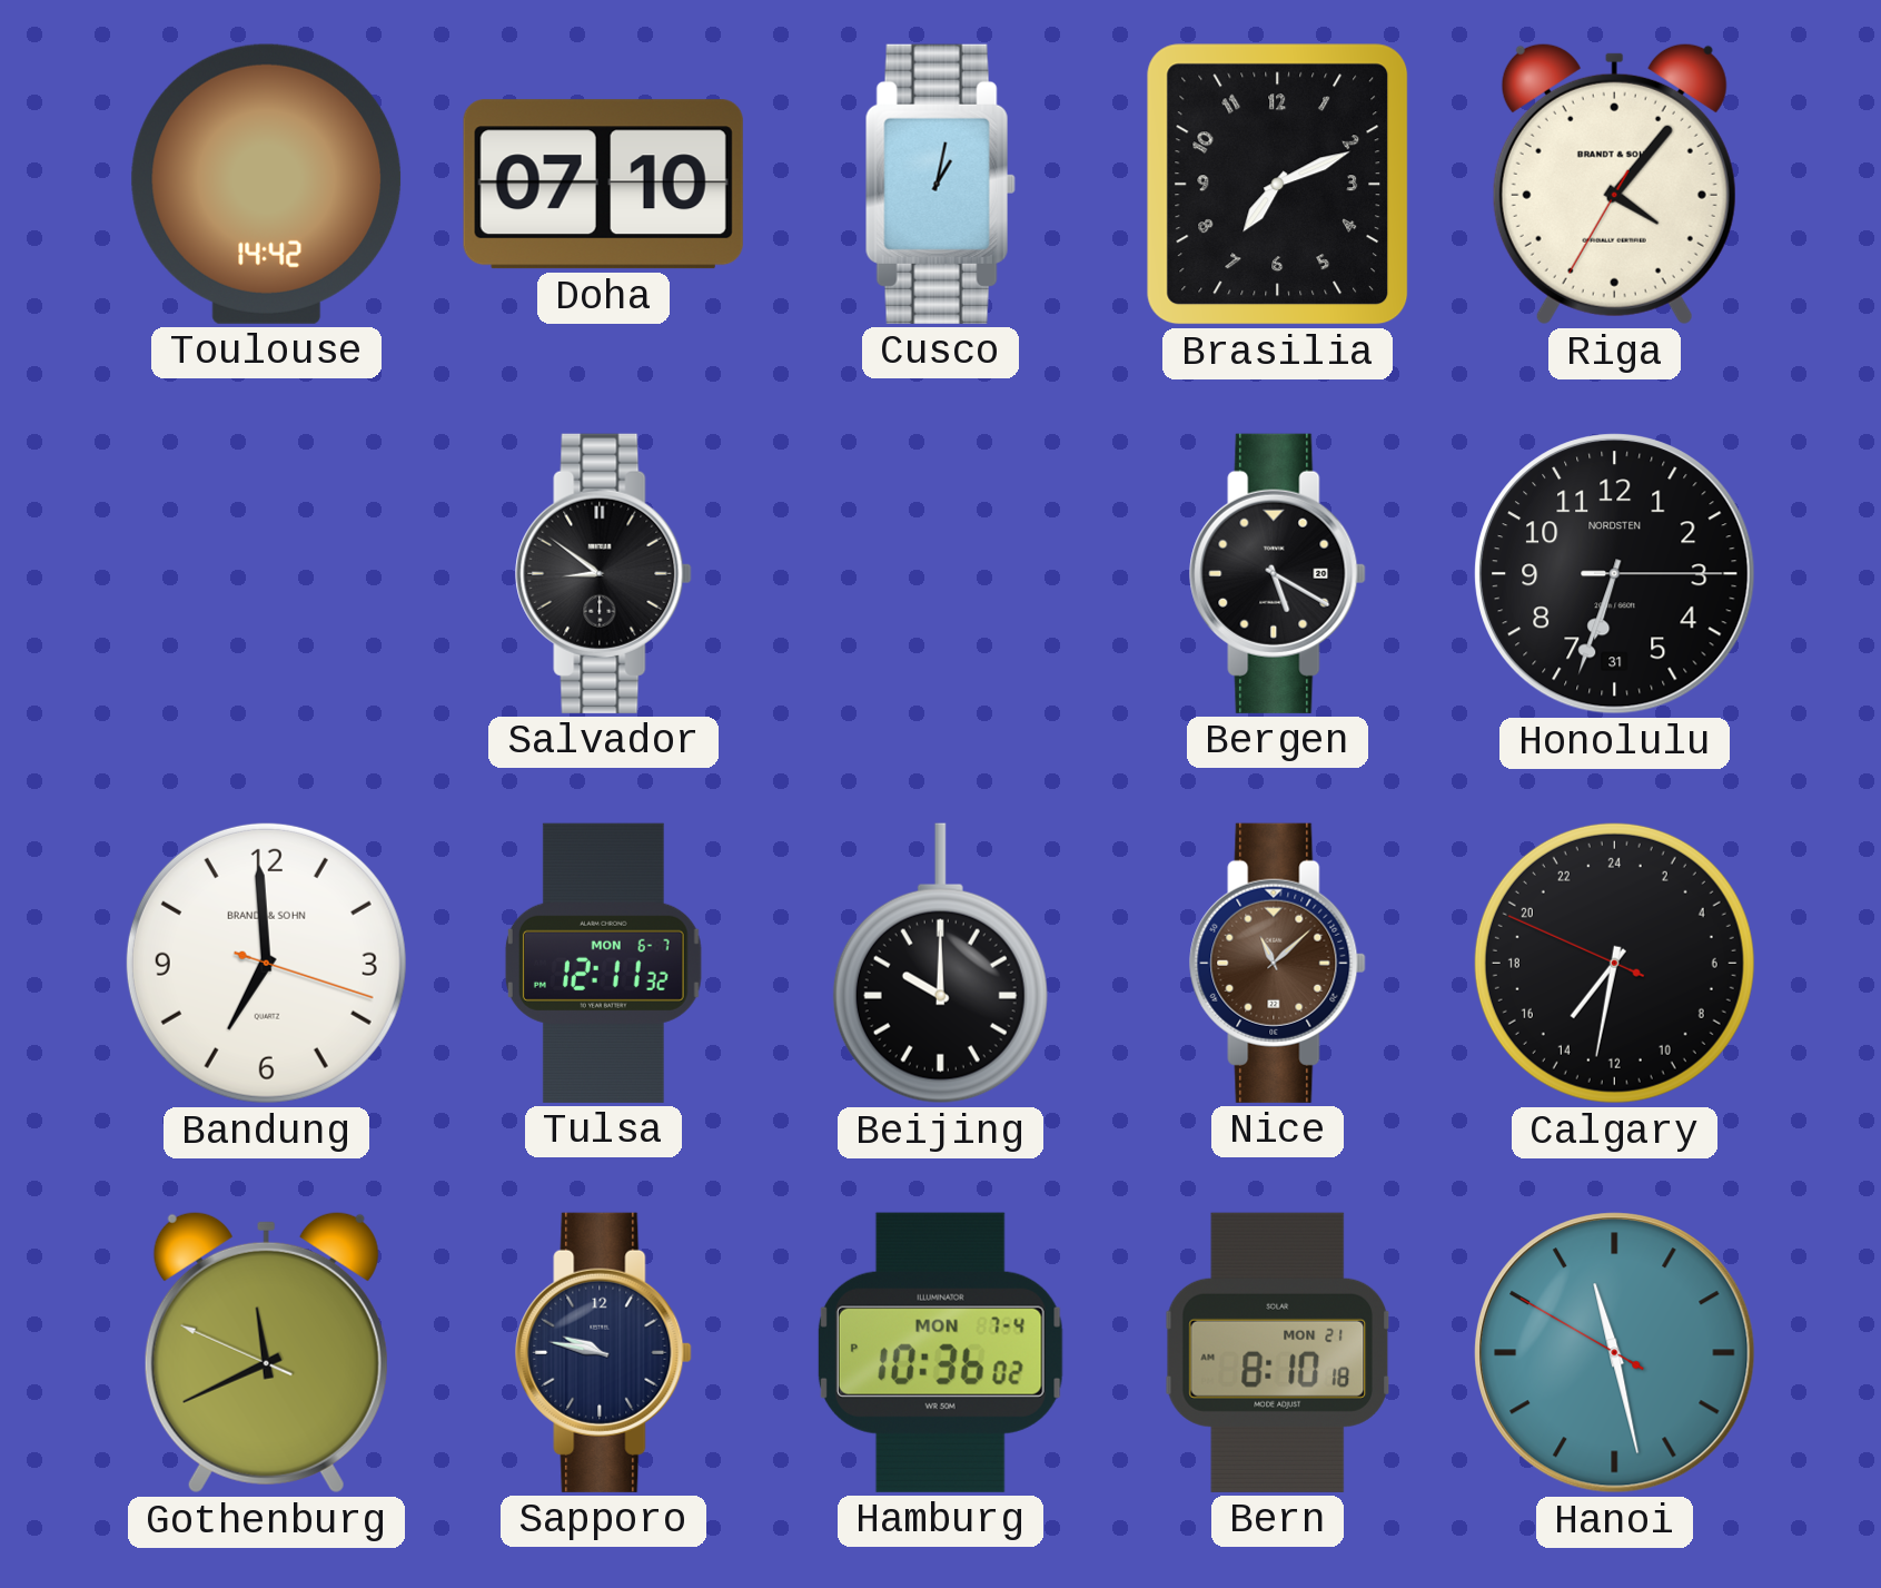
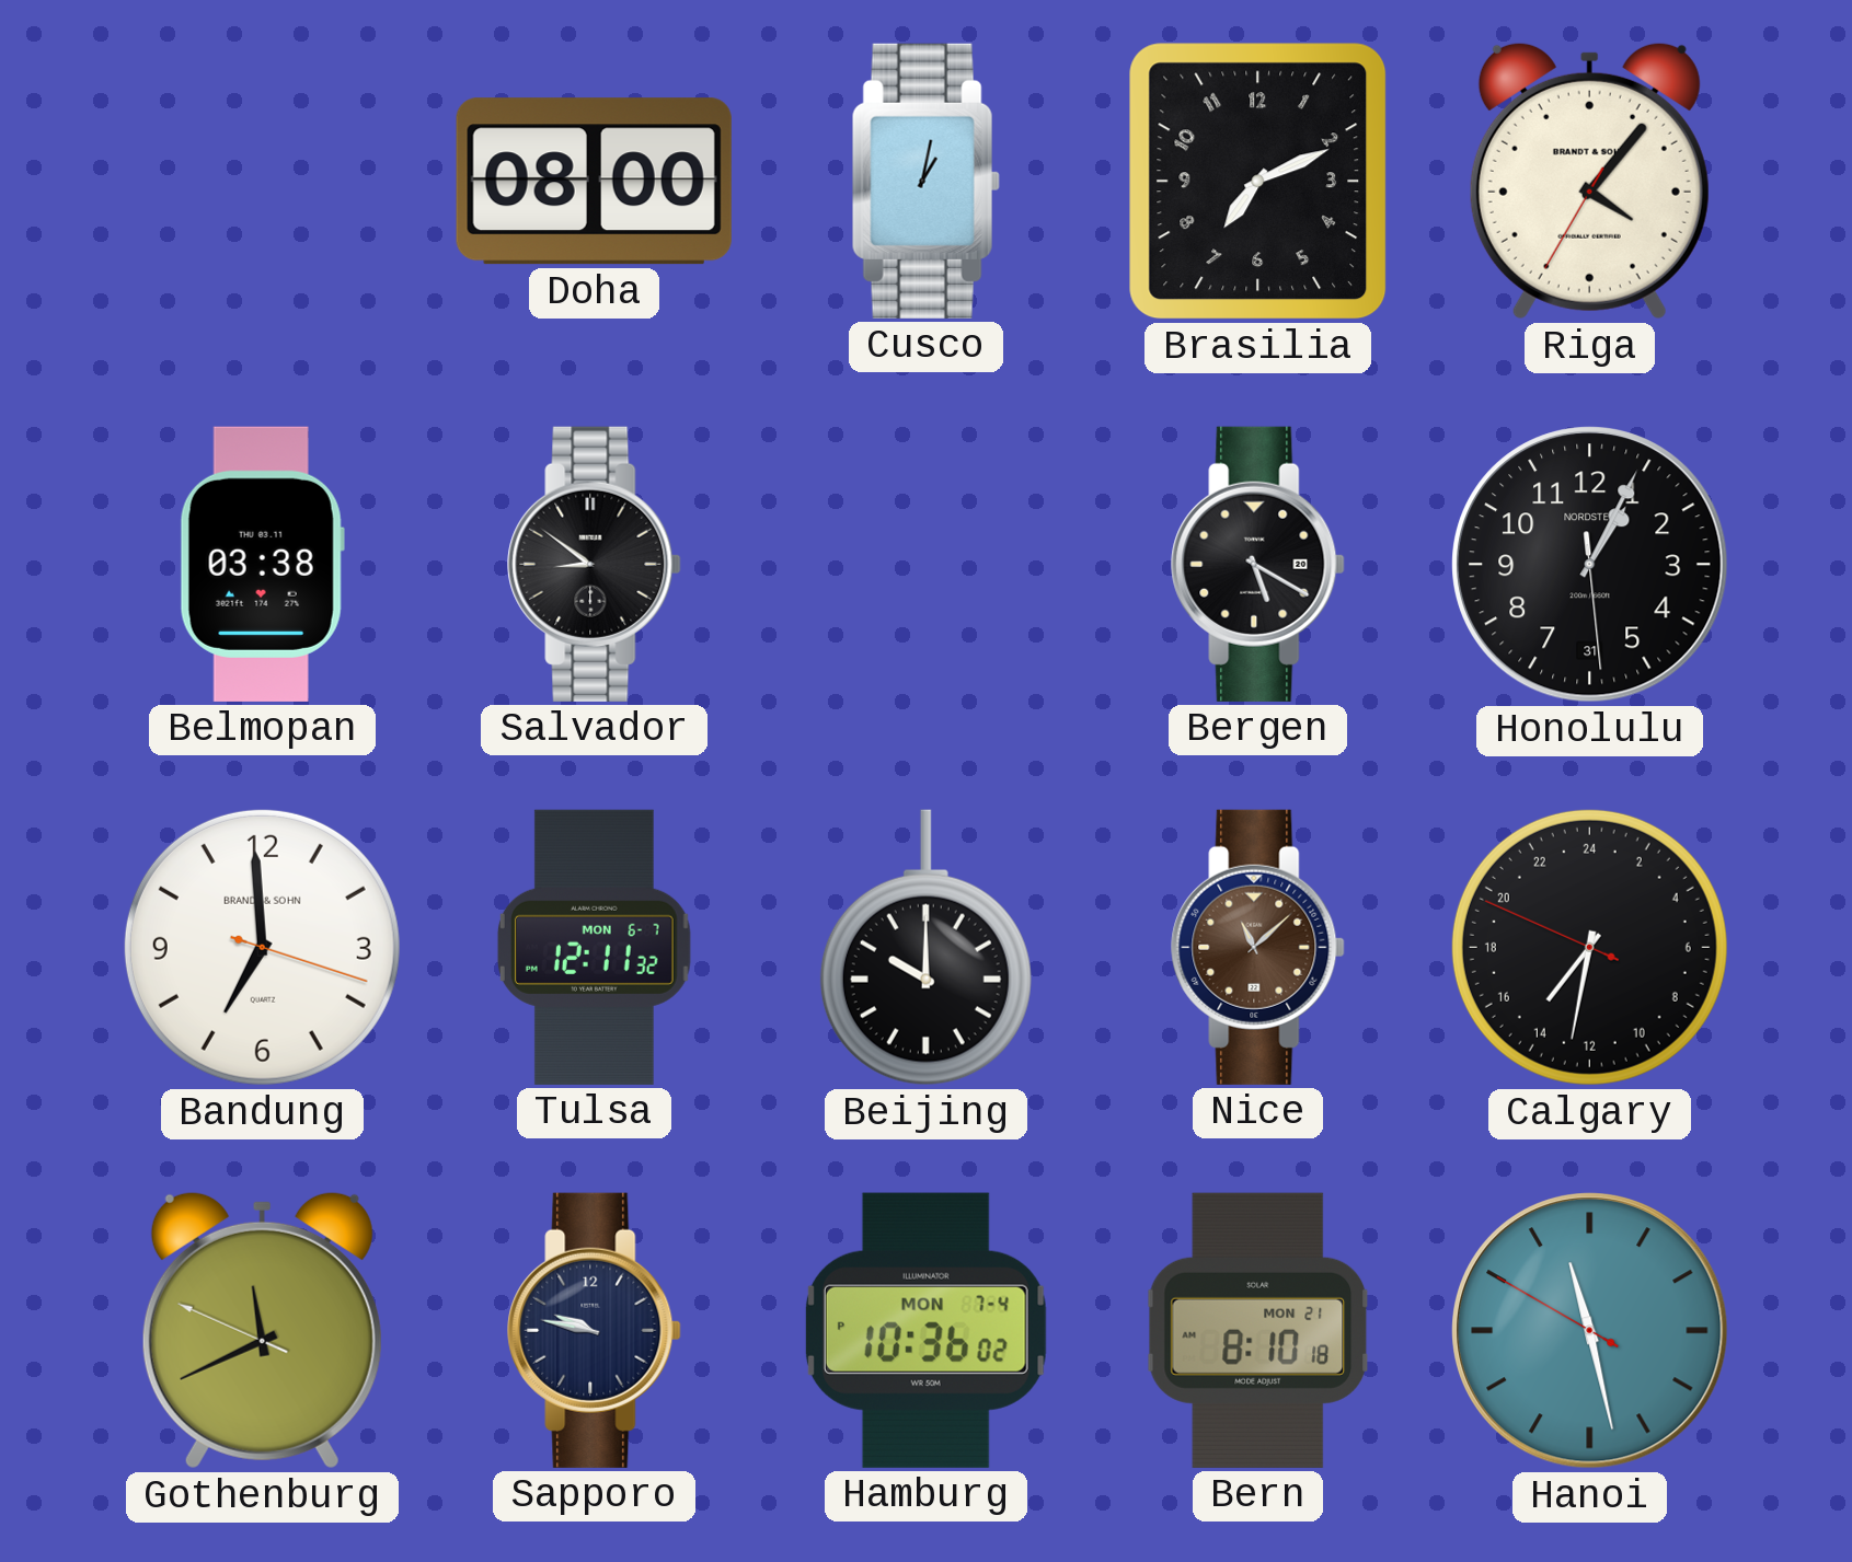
Toulouse: 14:42 -> none (267, 184)
Doha: 07:10 -> 08:00 (594, 182)
Belmopan: none -> 03:38 (262, 564)
Honolulu: 6:33 -> 1:04 (1590, 565)
